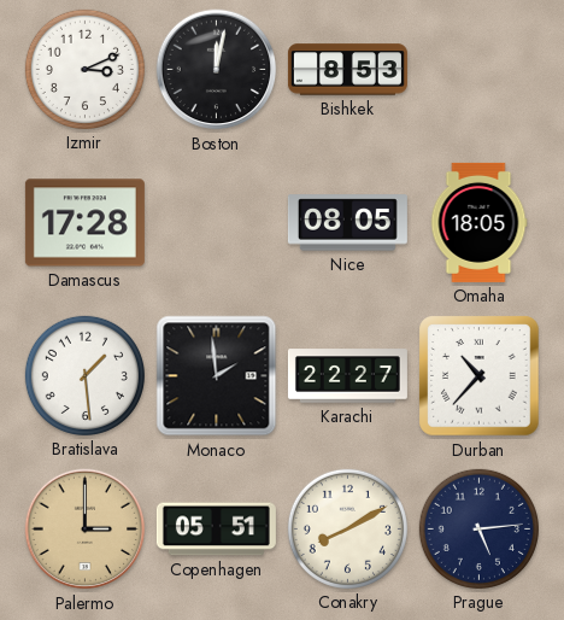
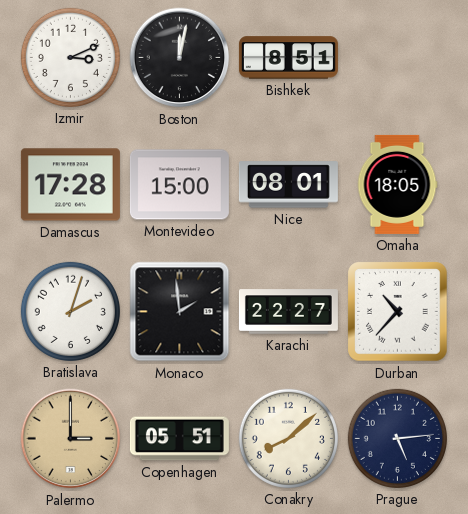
Bishkek: 8:53 -> 8:51 (288, 58)
Montevideo: none -> 15:00 (179, 185)
Nice: 08:05 -> 08:01 (288, 185)
Bratislava: 1:29 -> 2:03 (70, 311)
Conakry: 8:10 -> 8:08 (288, 438)
